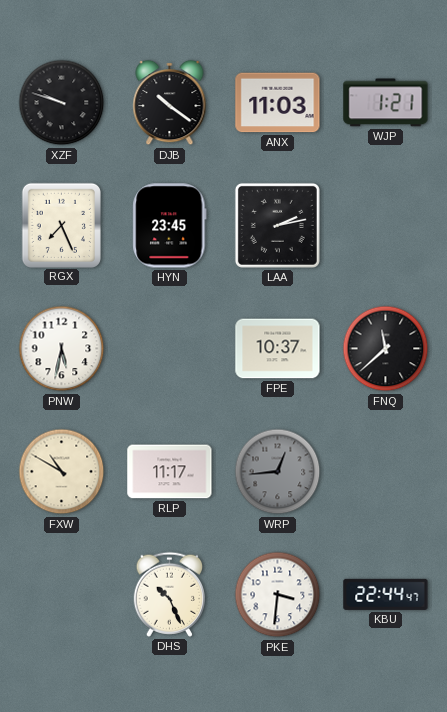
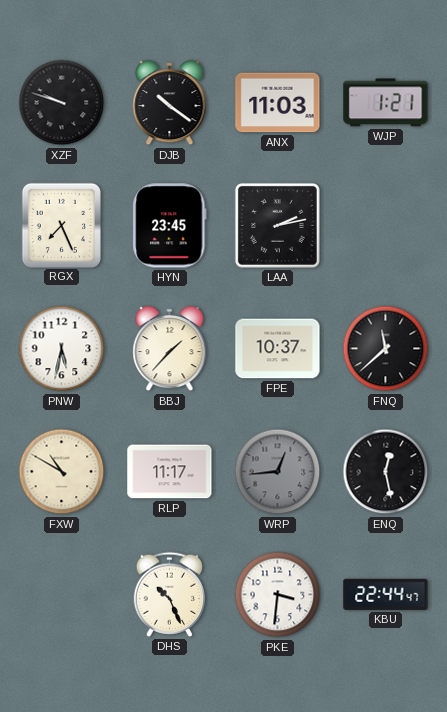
BBJ: none -> 1:37 (170, 349)
ENQ: none -> 12:28 (386, 472)
